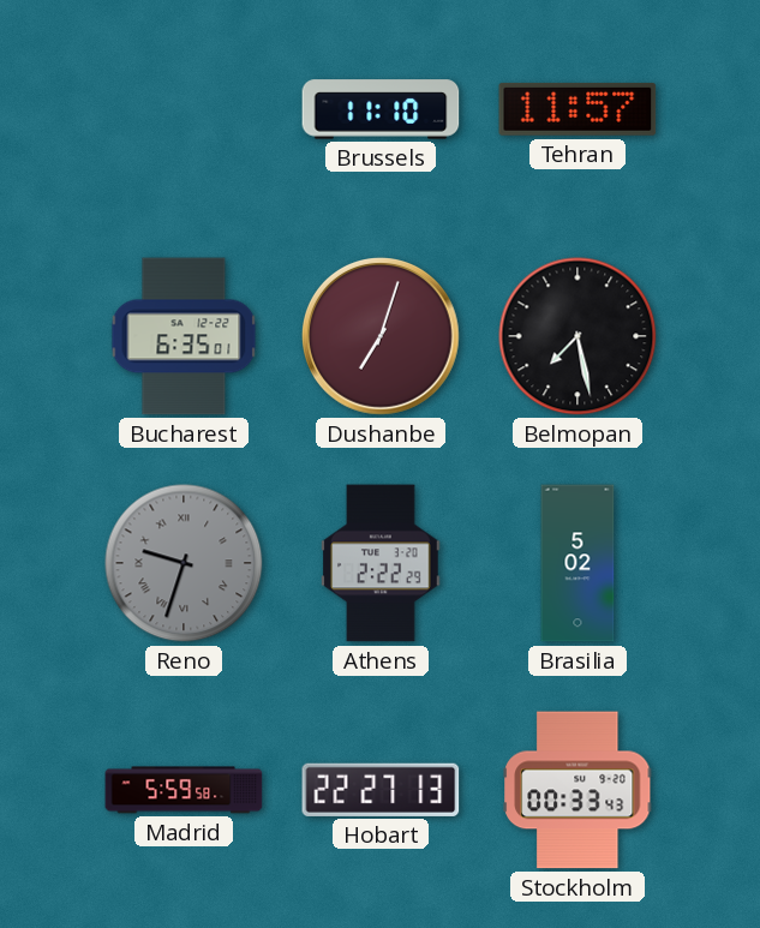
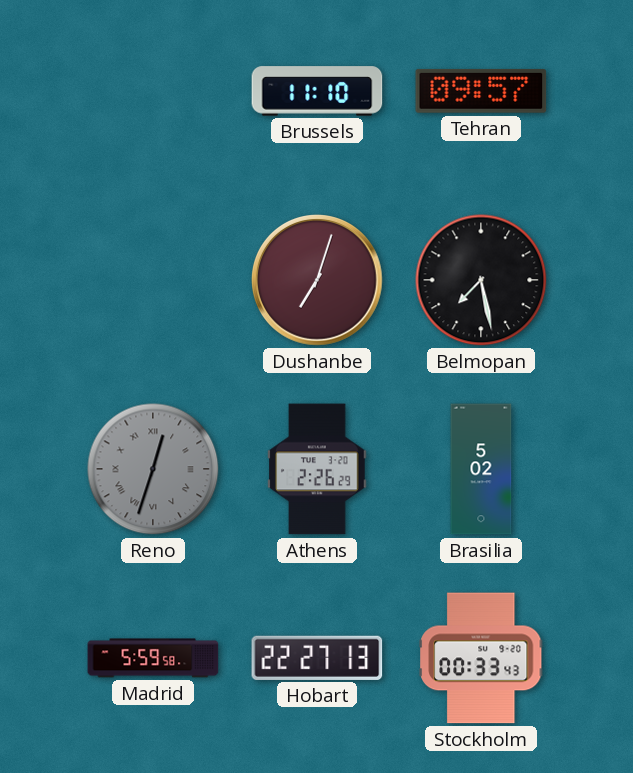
Tehran: 11:57 -> 09:57 (481, 91)
Bucharest: 6:35 -> none (184, 336)
Reno: 9:33 -> 12:33 (153, 469)
Athens: 2:22 -> 2:26 (317, 469)
